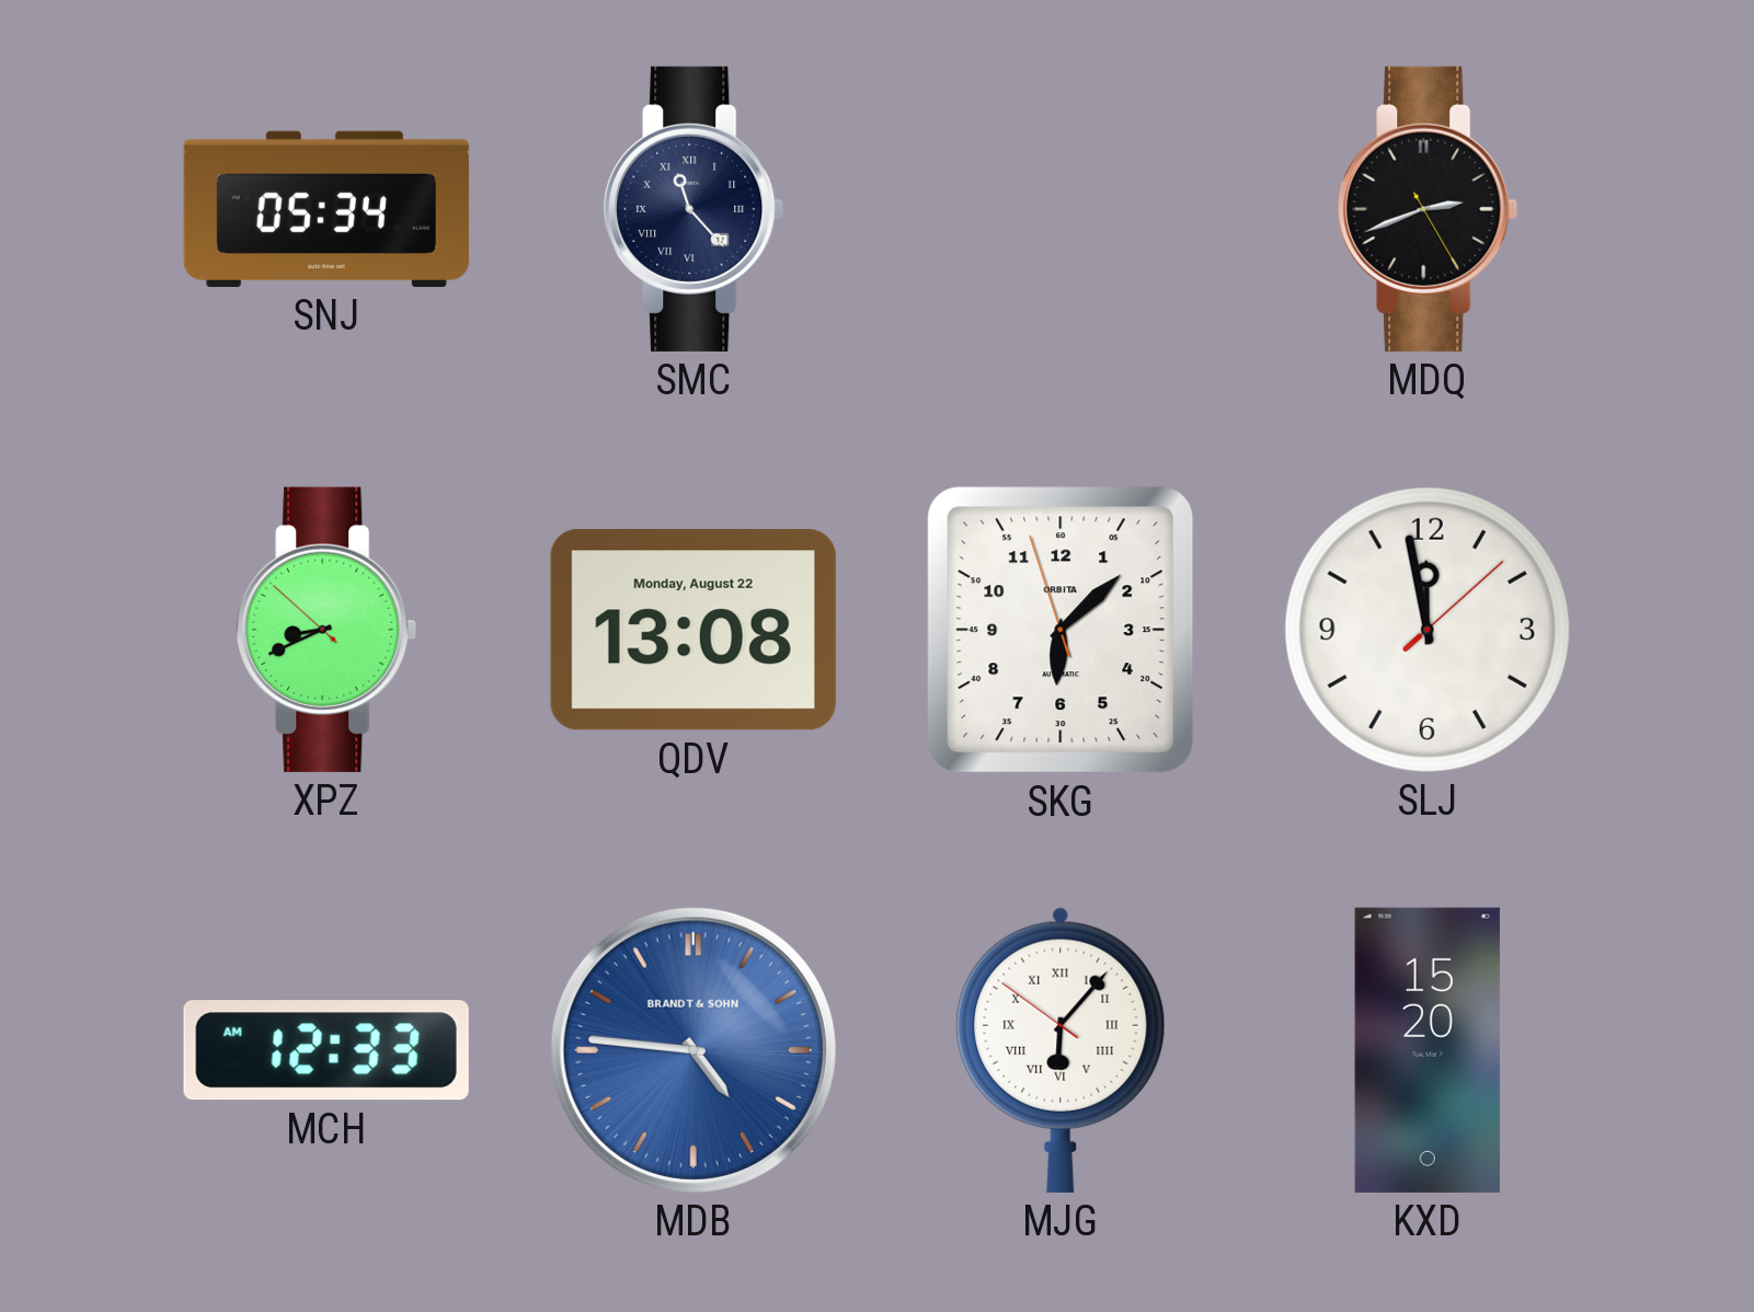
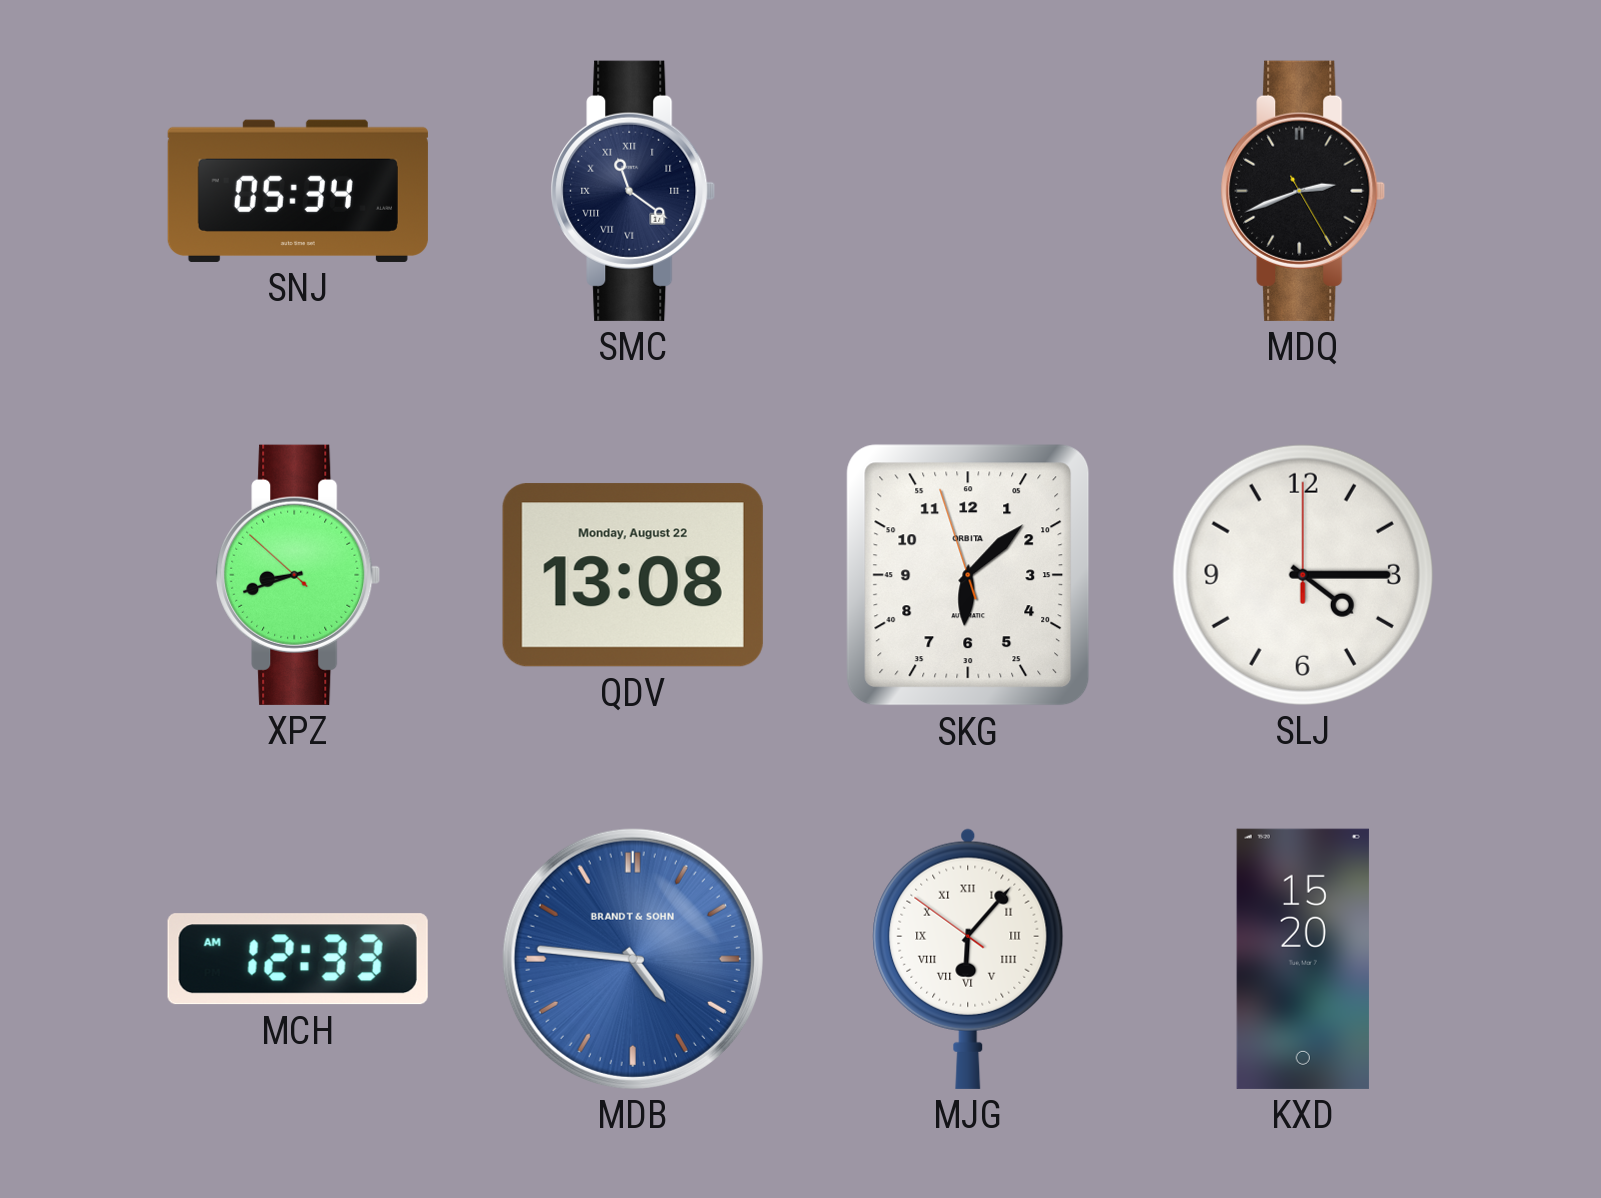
SMC: 11:23 -> 11:21 (633, 191)
XPZ: 8:40 -> 8:41 (298, 575)
SLJ: 11:58 -> 4:15 (1303, 575)
